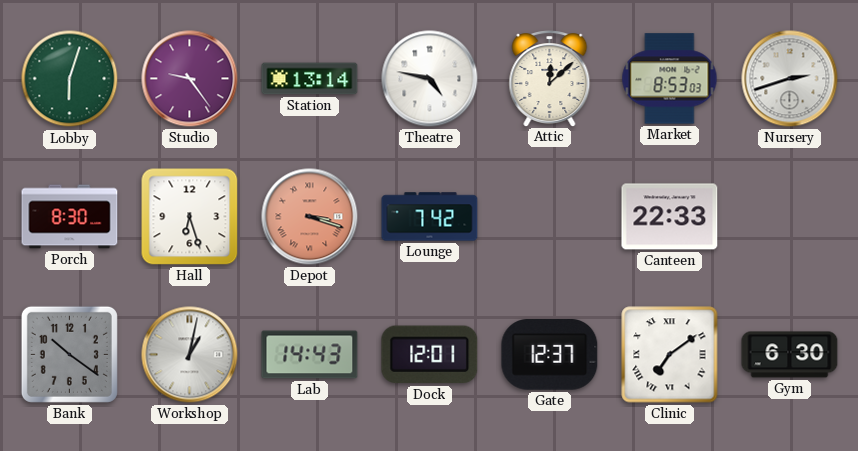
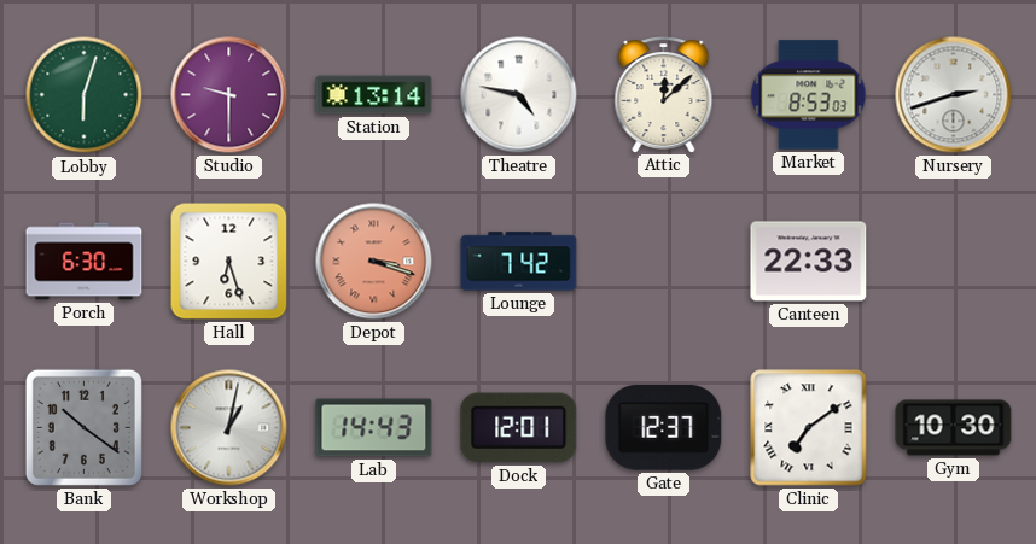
Studio: 9:24 -> 9:30 (229, 95)
Porch: 8:30 -> 6:30 (85, 262)
Gym: 6:30 -> 10:30 (954, 428)
